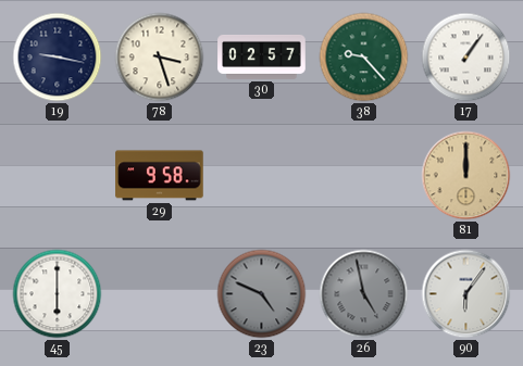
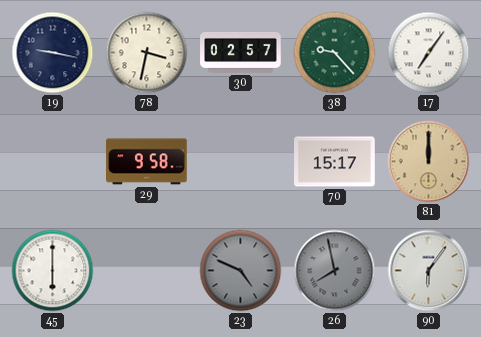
78: 3:27 -> 3:32 (147, 53)
17: 1:06 -> 7:06 (429, 53)
70: none -> 15:17 (335, 162)
26: 4:58 -> 7:58 (335, 271)
